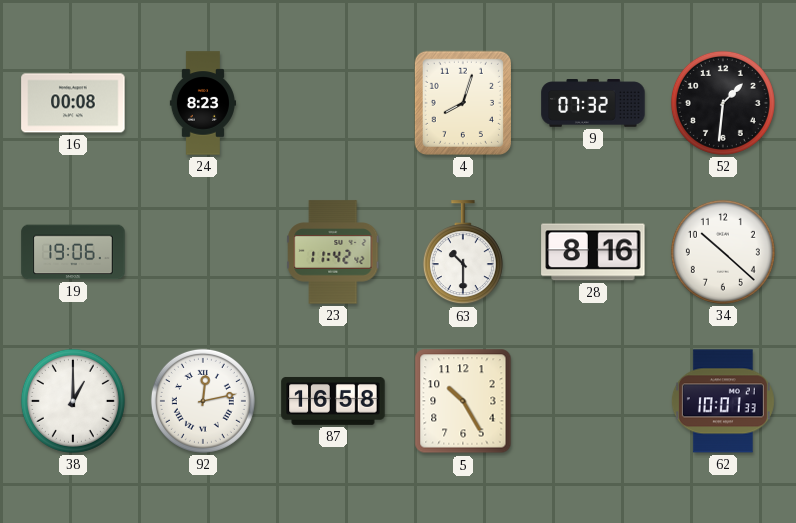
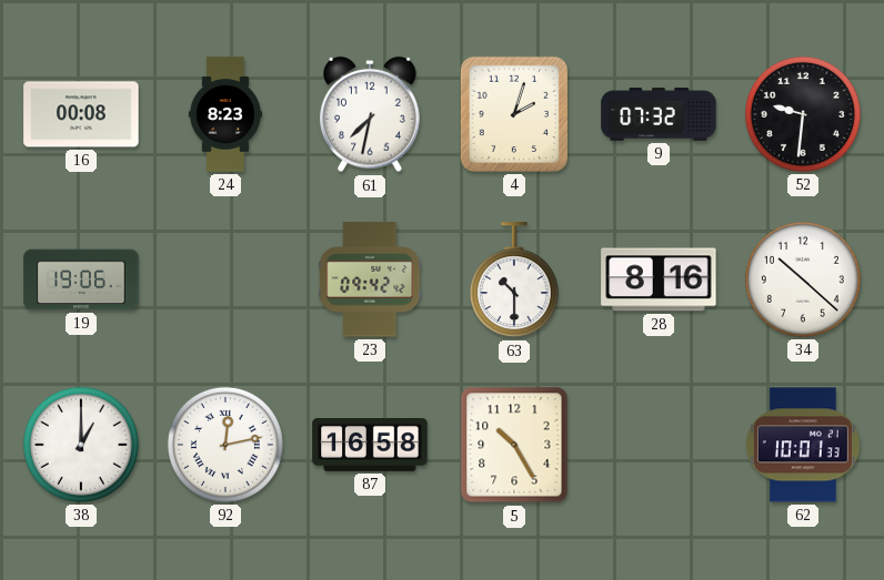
61: none -> 7:32 (371, 114)
4: 8:03 -> 2:03 (514, 114)
52: 1:31 -> 9:31 (803, 114)
23: 11:42 -> 09:42 (370, 279)
